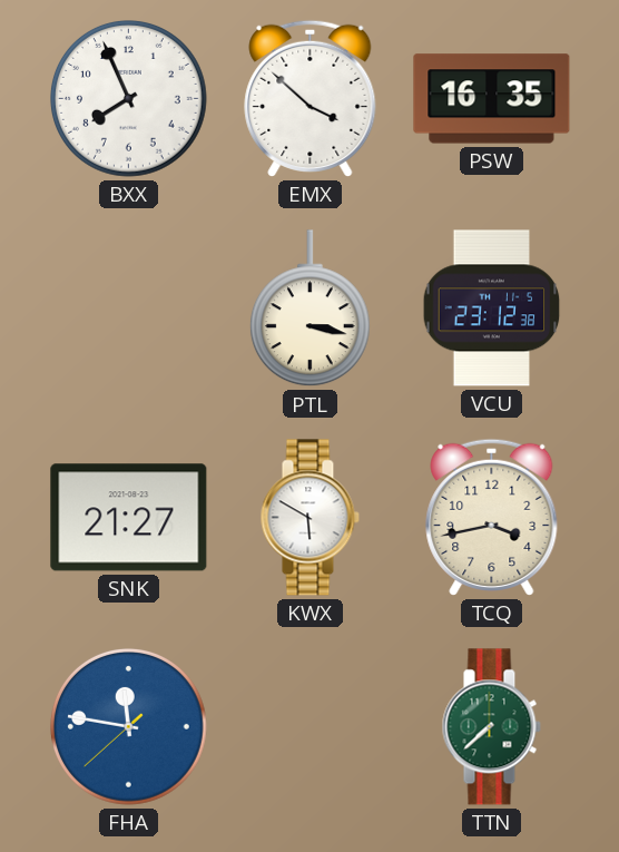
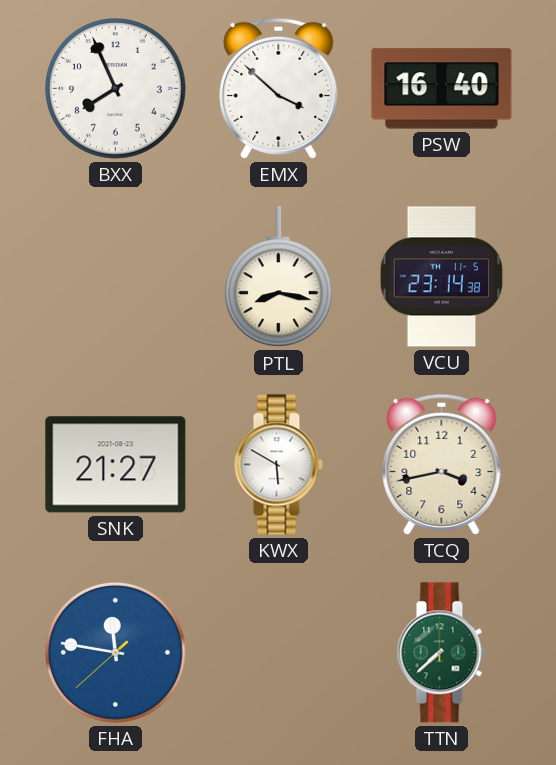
PSW: 16:35 -> 16:40 (442, 89)
PTL: 3:17 -> 8:17 (278, 277)
VCU: 23:12 -> 23:14 (442, 277)
